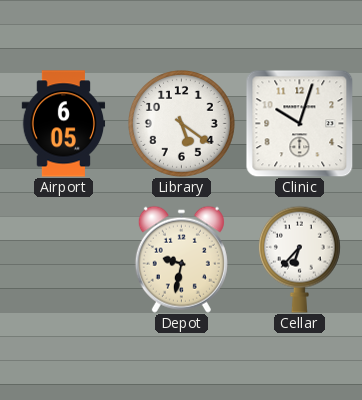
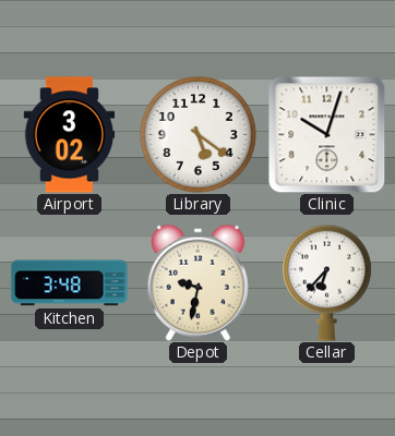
Airport: 6:05 -> 3:02 (70, 135)
Kitchen: none -> 3:48 (70, 283)
